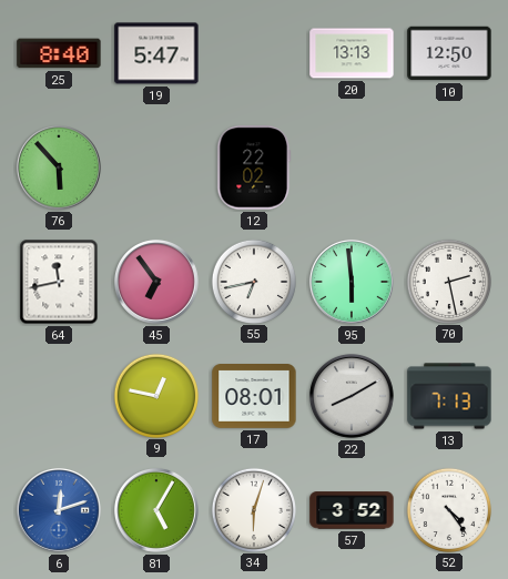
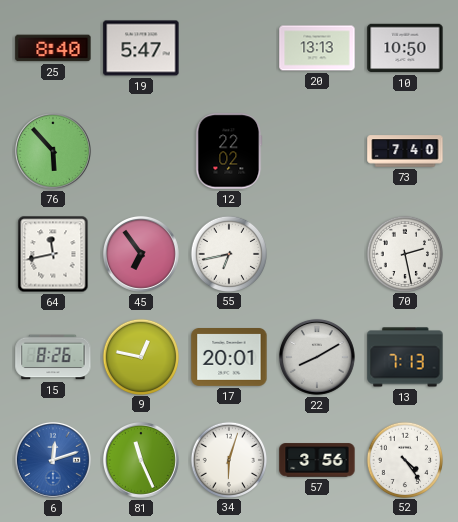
10: 12:50 -> 10:50 (405, 48)
73: none -> 7:40 (405, 151)
95: 5:59 -> none (352, 282)
15: none -> 8:26 (53, 357)
17: 08:01 -> 20:01 (229, 358)
81: 5:05 -> 11:26 (141, 460)
57: 3:52 -> 3:56 (317, 460)
